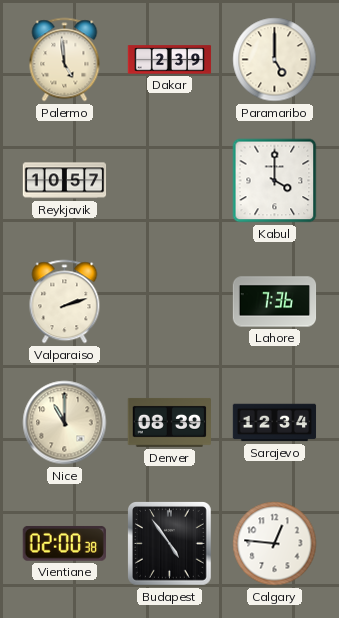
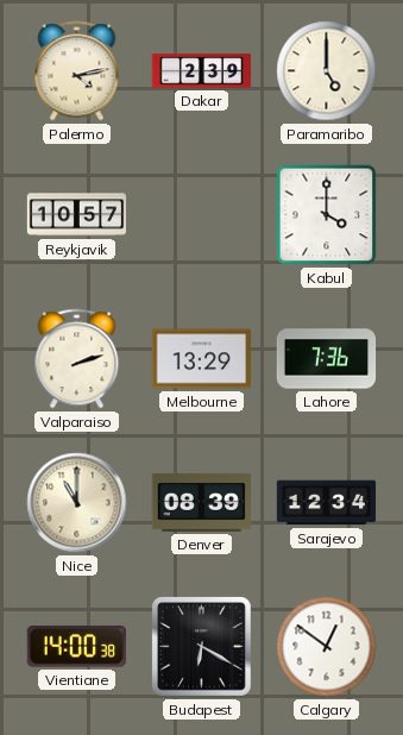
Palermo: 4:59 -> 4:13 (77, 71)
Melbourne: none -> 13:29 (202, 359)
Vientiane: 02:00 -> 14:00 (76, 646)
Budapest: 4:54 -> 6:20 (202, 647)
Calgary: 12:46 -> 12:51 (327, 647)
